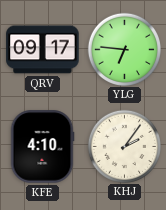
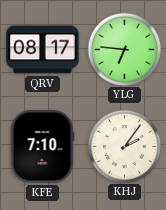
QRV: 09:17 -> 08:17 (43, 50)
KFE: 4:10 -> 7:10 (42, 147)
